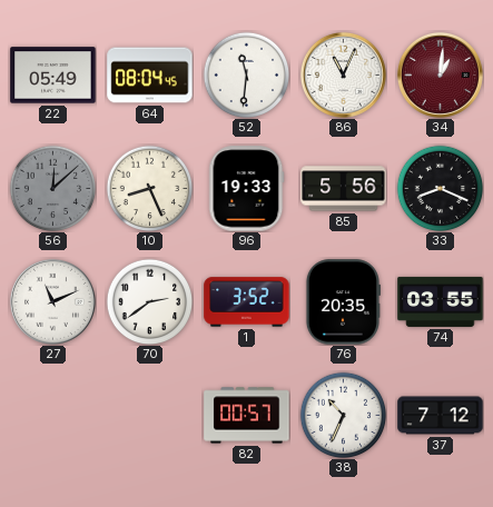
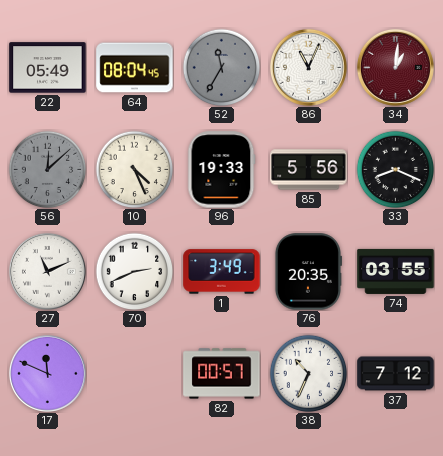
52: 11:31 -> 11:35 (221, 67)
52 dial: white -> grey (221, 67)
10: 8:26 -> 4:26 (134, 169)
70: 2:39 -> 2:41 (134, 271)
1: 3:52 -> 3:49 (222, 272)
17: none -> 11:49 (47, 373)
